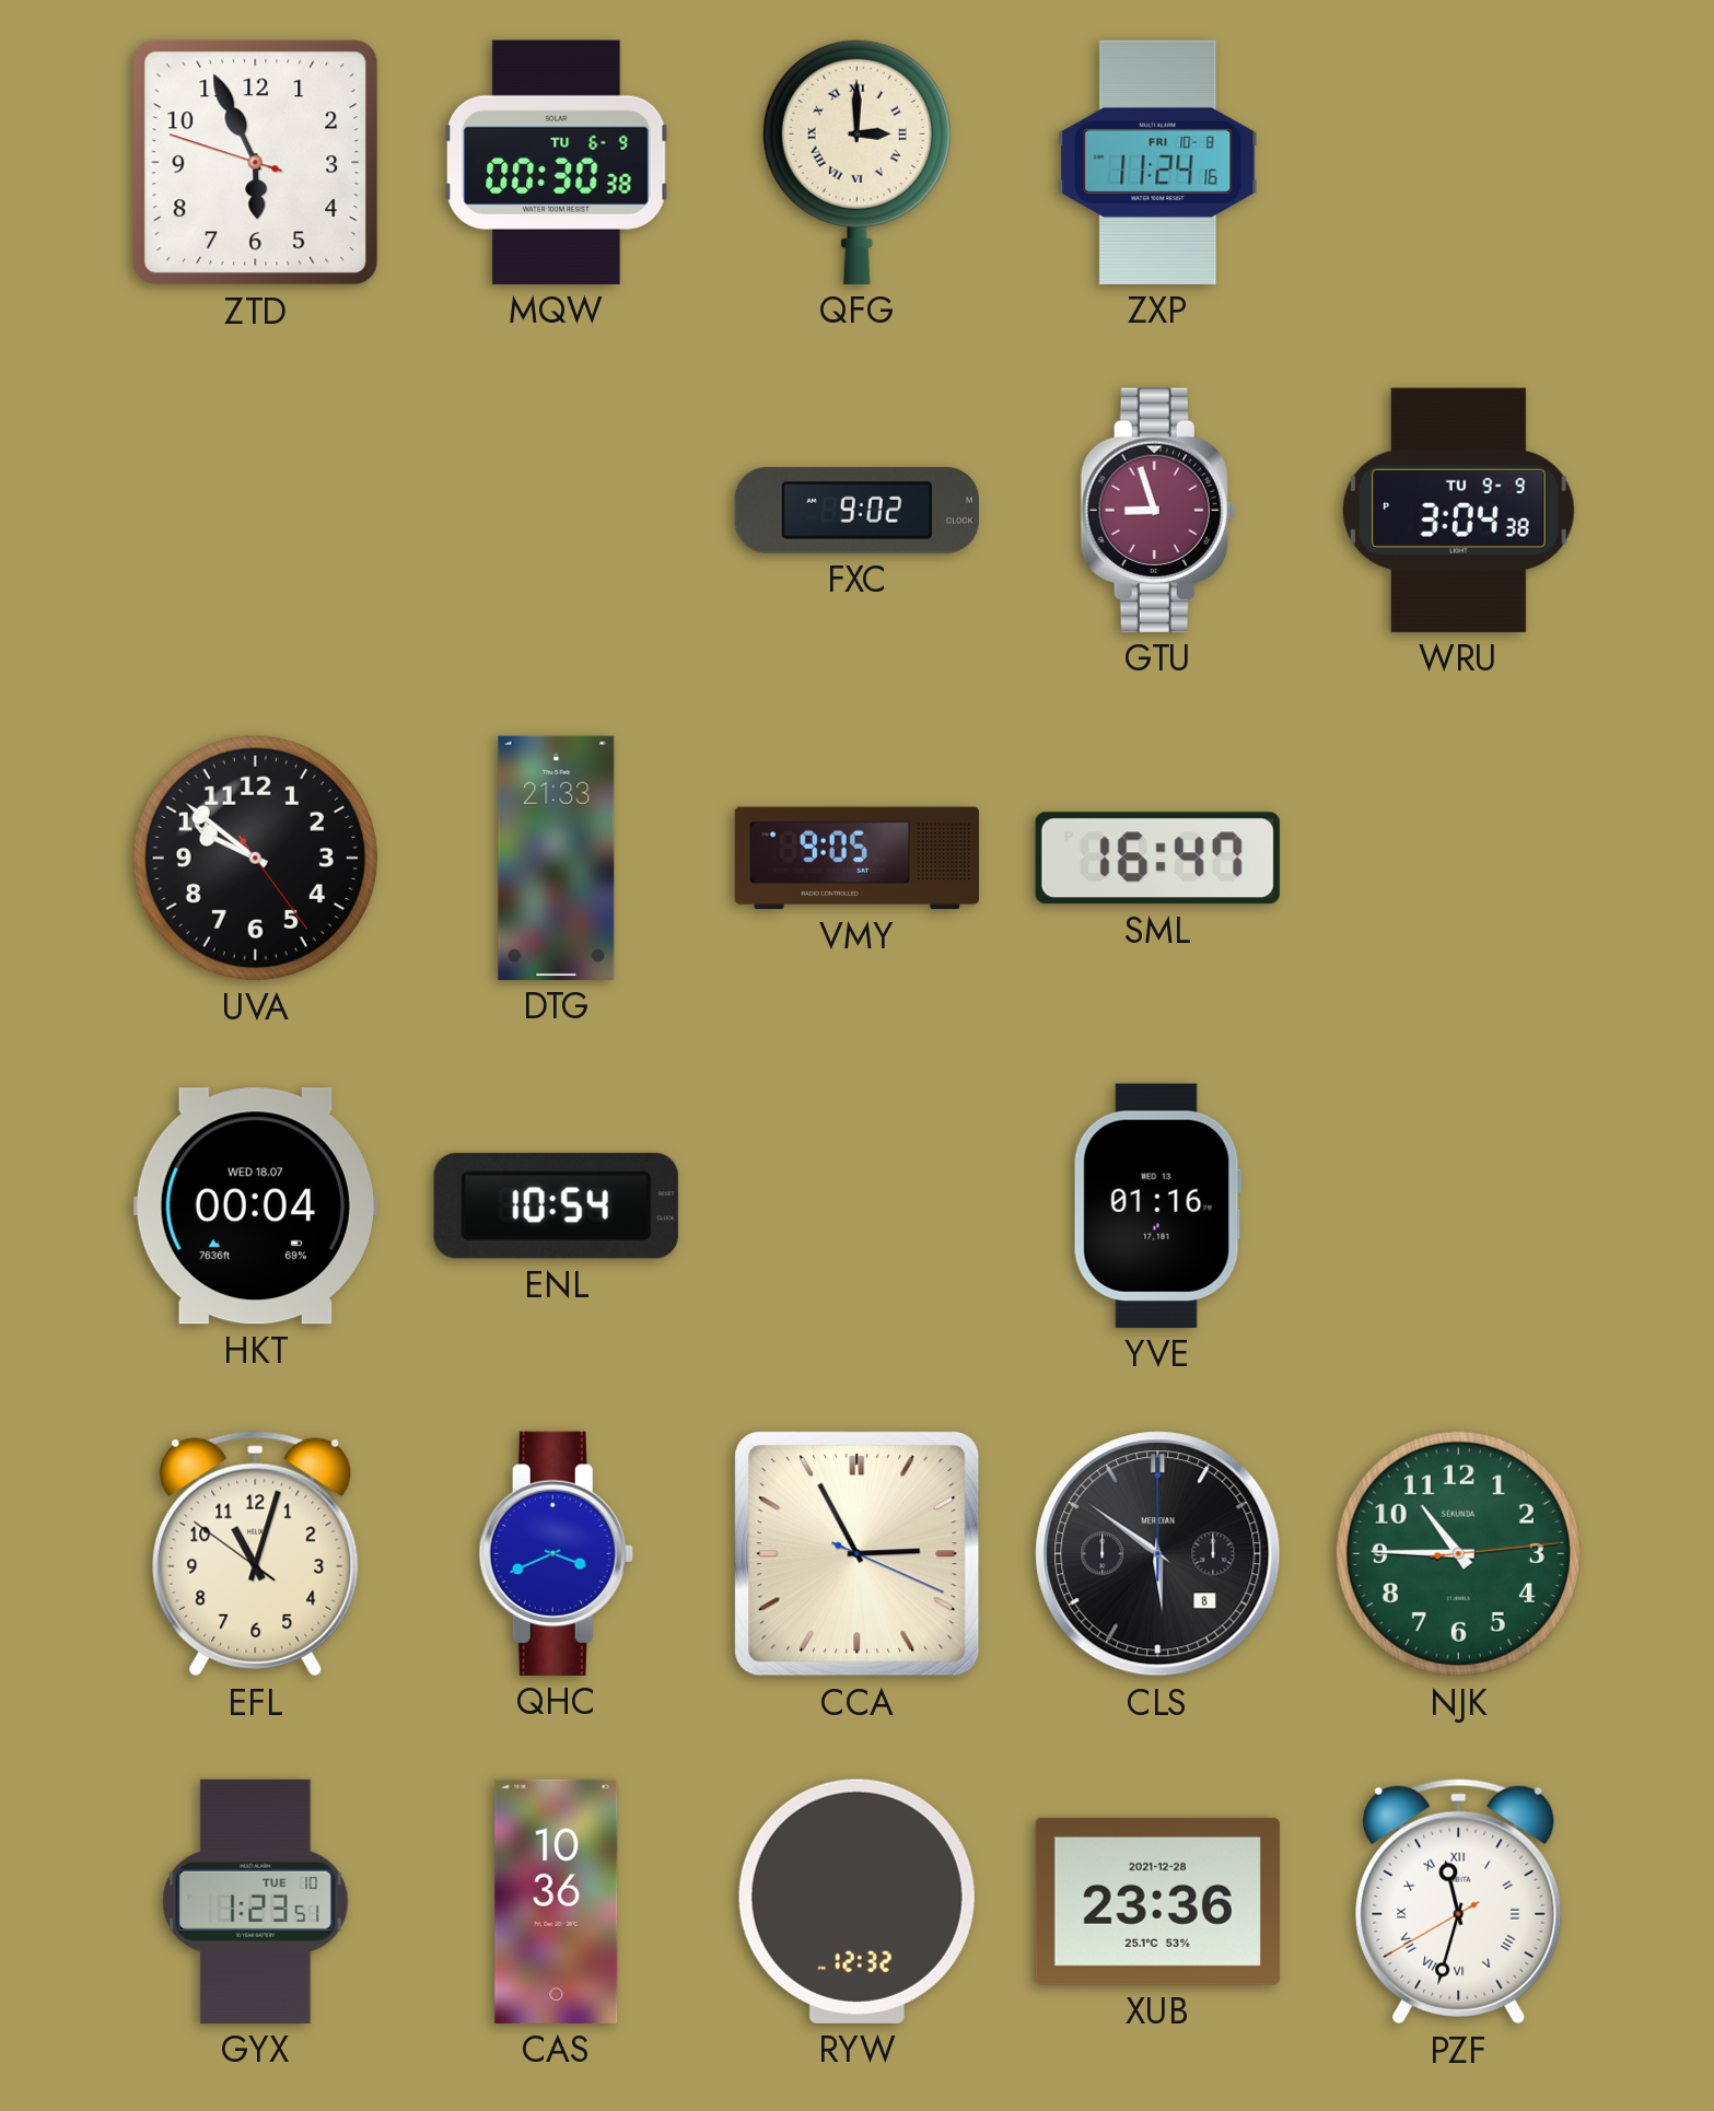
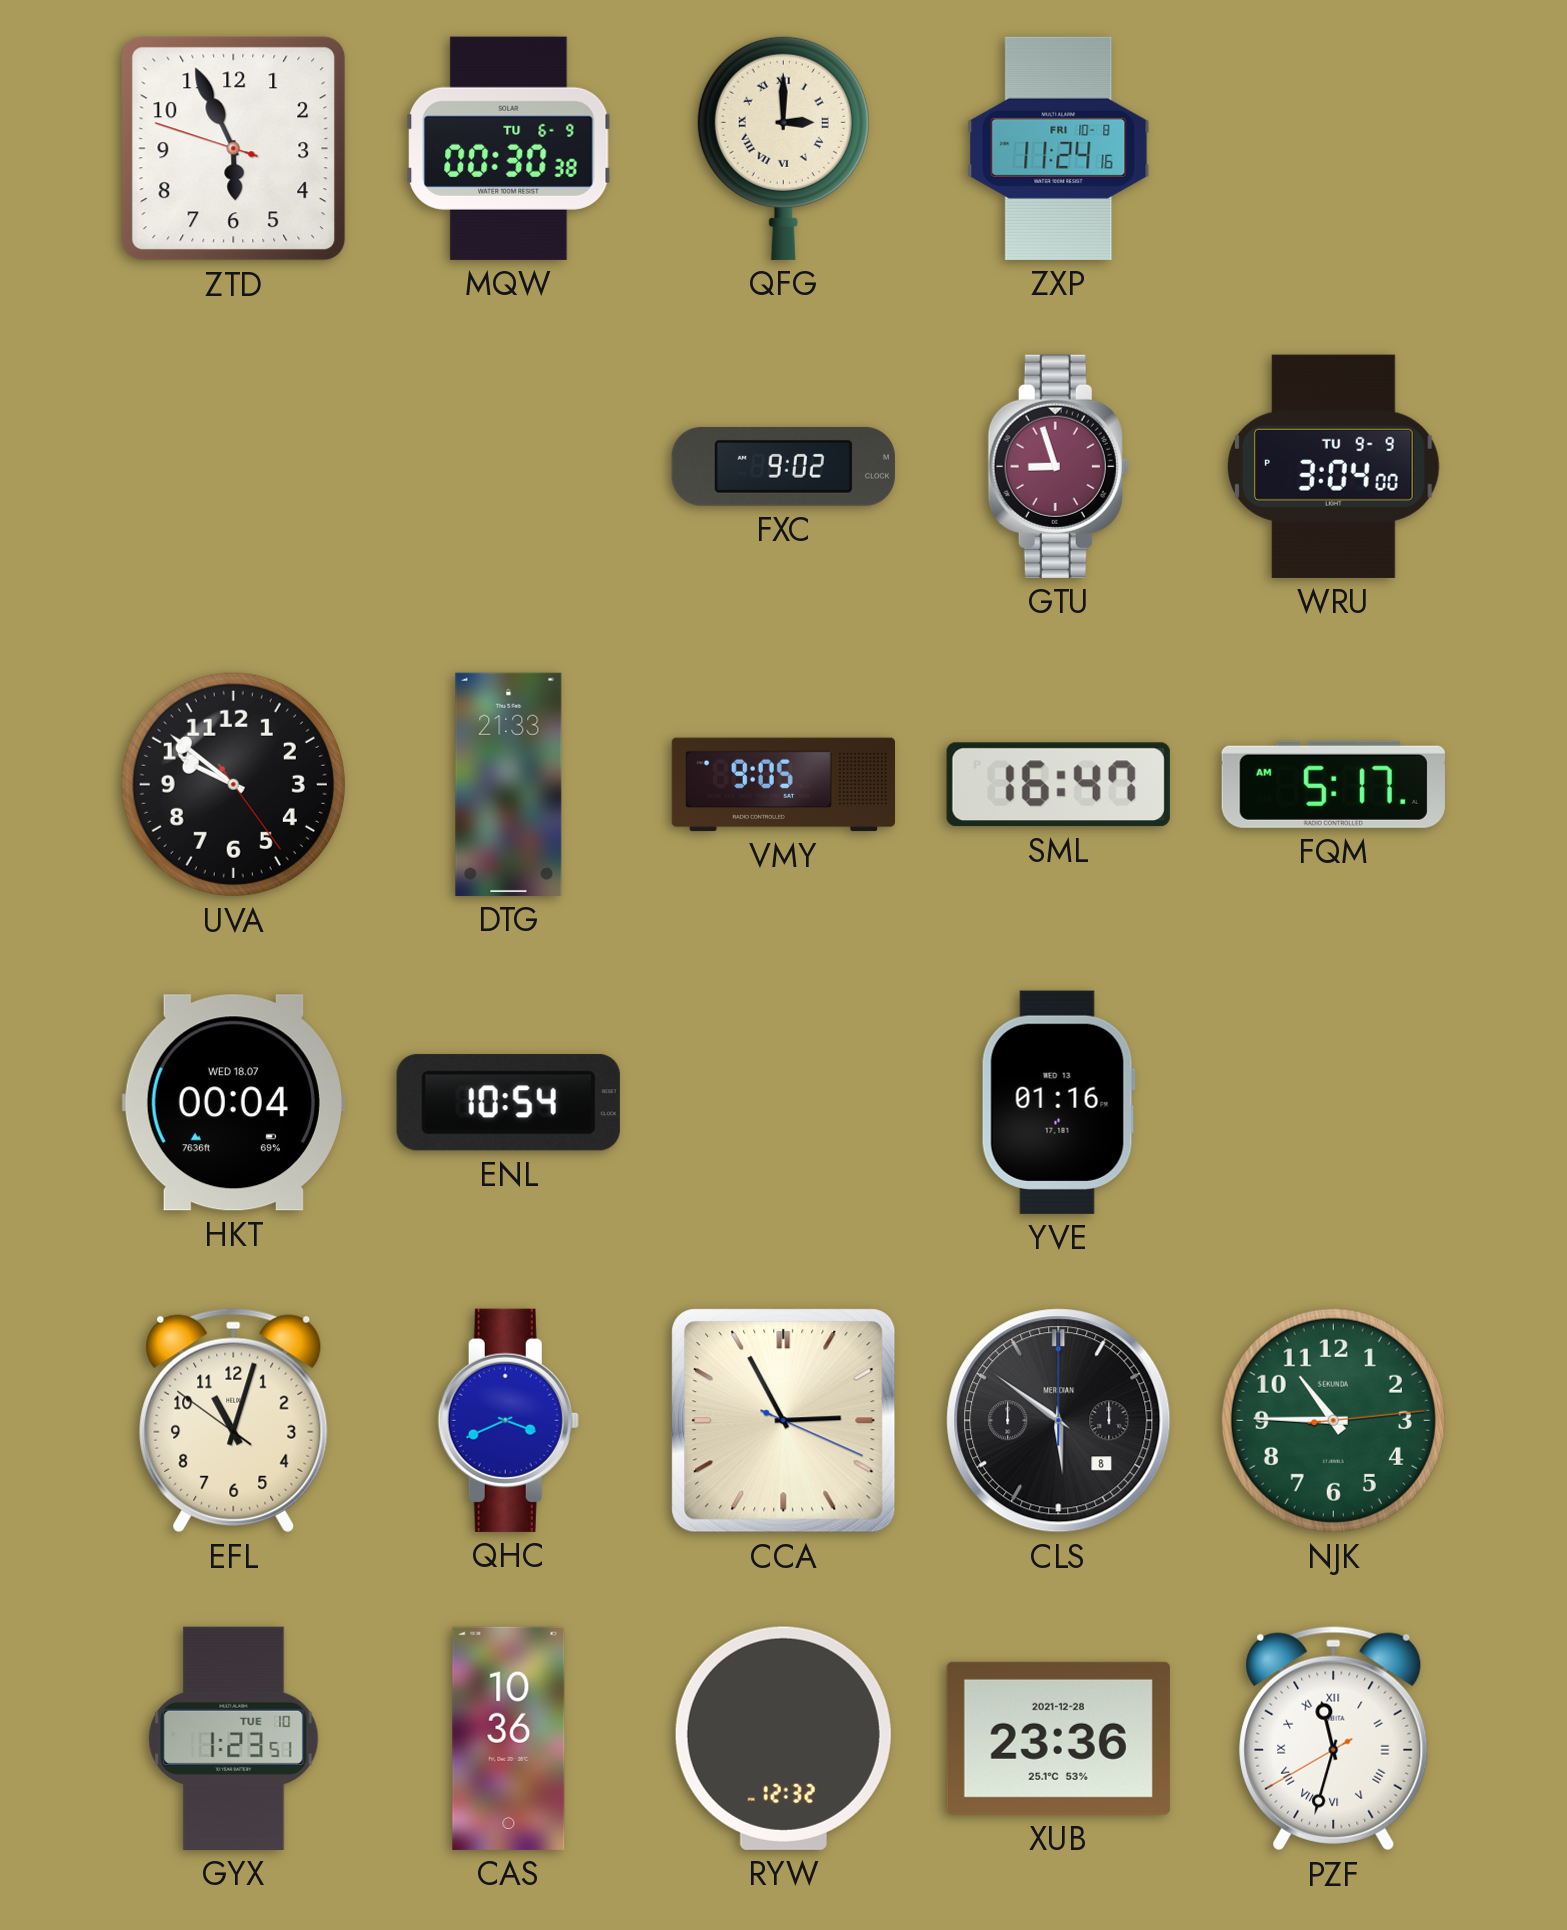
WRU: 3:04:38 -> 3:04:00 (1334, 466)
FQM: none -> 5:17 (1333, 784)
